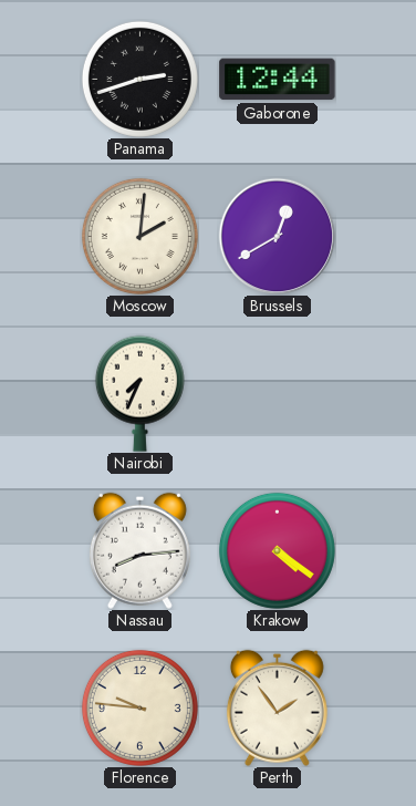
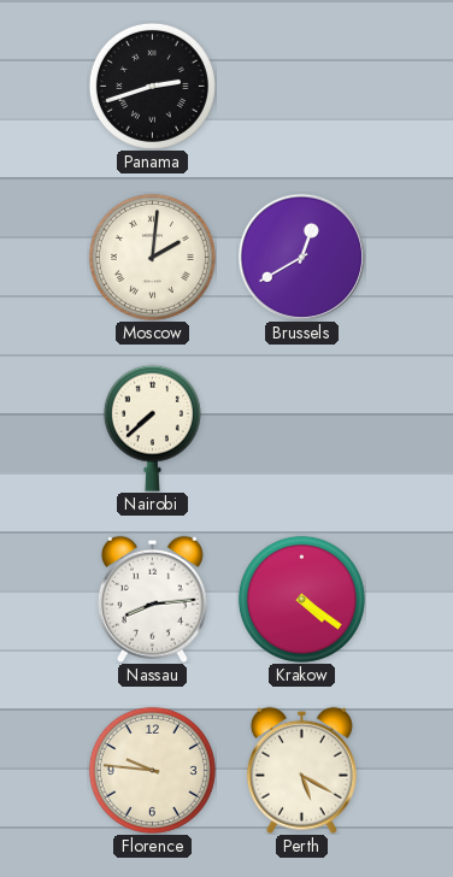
Gaborone: 12:44 -> none (278, 80)
Nairobi: 7:34 -> 7:38 (152, 428)
Perth: 1:54 -> 5:20 (301, 770)
